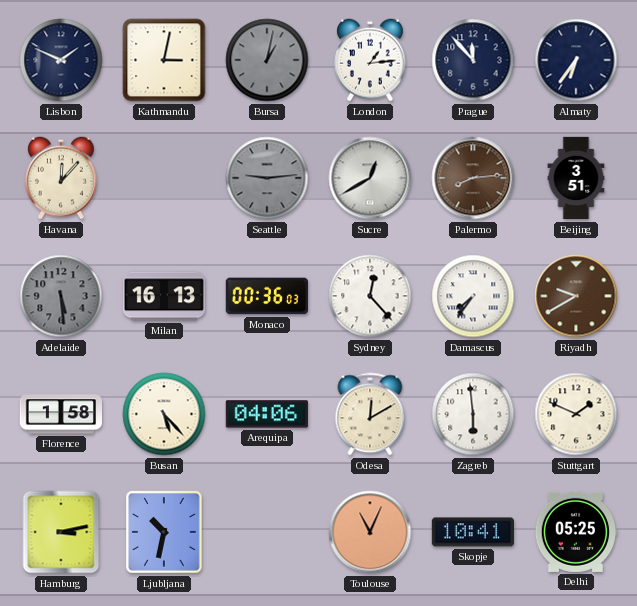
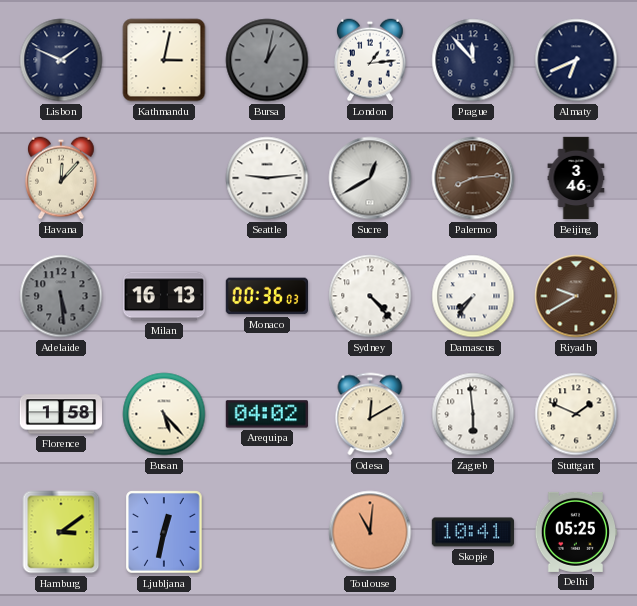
Almaty: 6:36 -> 6:41 (576, 60)
Seattle dial: grey -> white (267, 178)
Beijing: 3:51 -> 3:46 (576, 178)
Sydney: 12:23 -> 4:23 (370, 296)
Arequipa: 04:06 -> 04:02 (267, 414)
Hamburg: 3:13 -> 3:09 (61, 532)
Ljubljana: 10:32 -> 12:32 (164, 532)
Toulouse: 11:04 -> 11:01 (370, 532)
